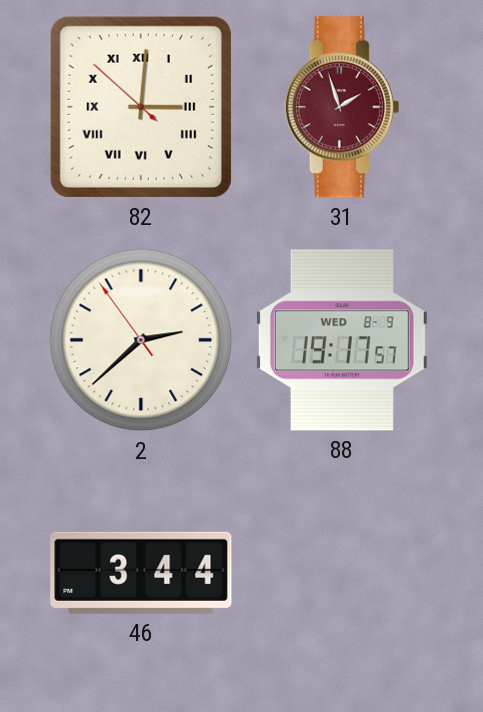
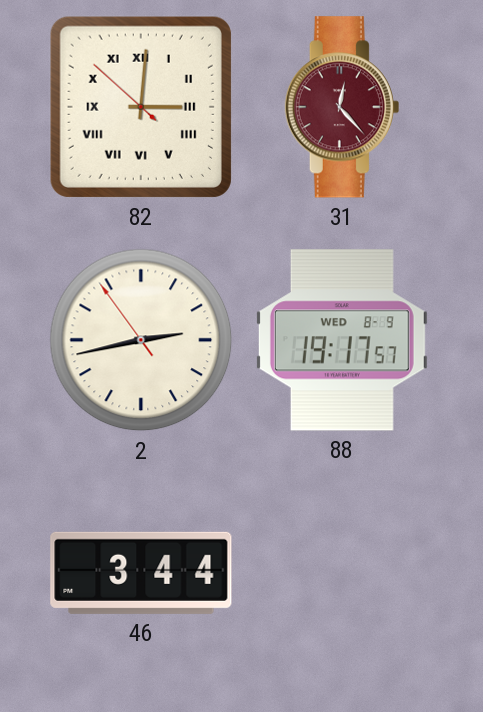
31: 1:57 -> 12:23 (342, 107)
2: 2:37 -> 2:42 (141, 340)
